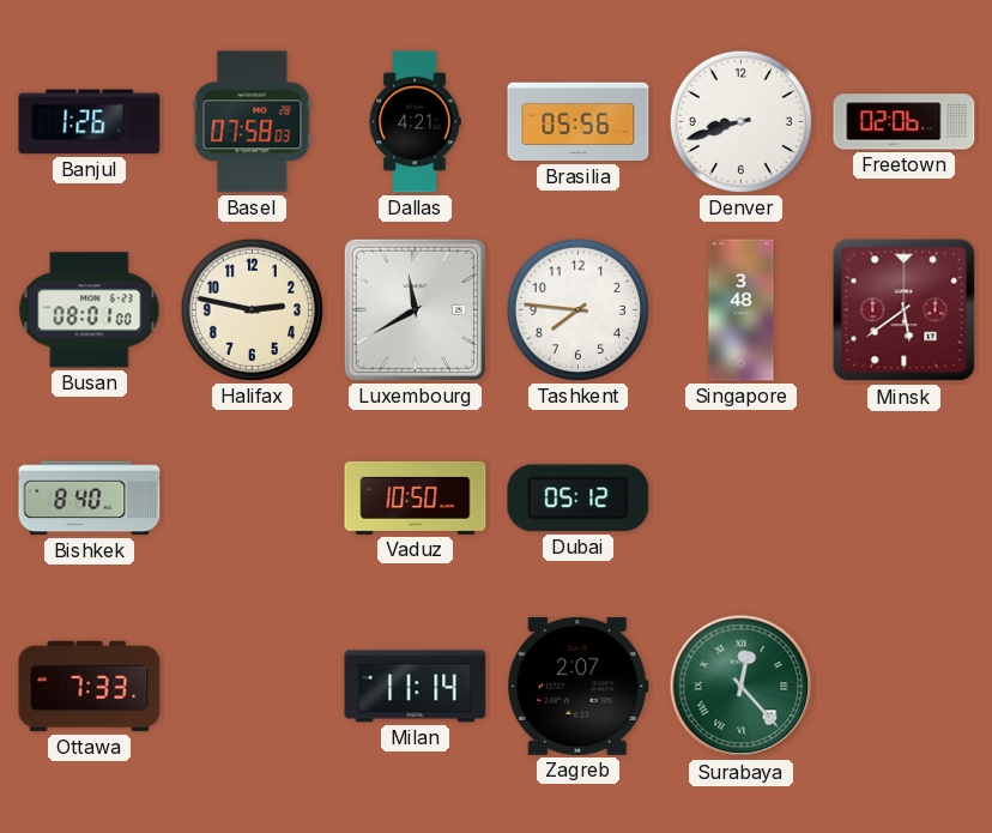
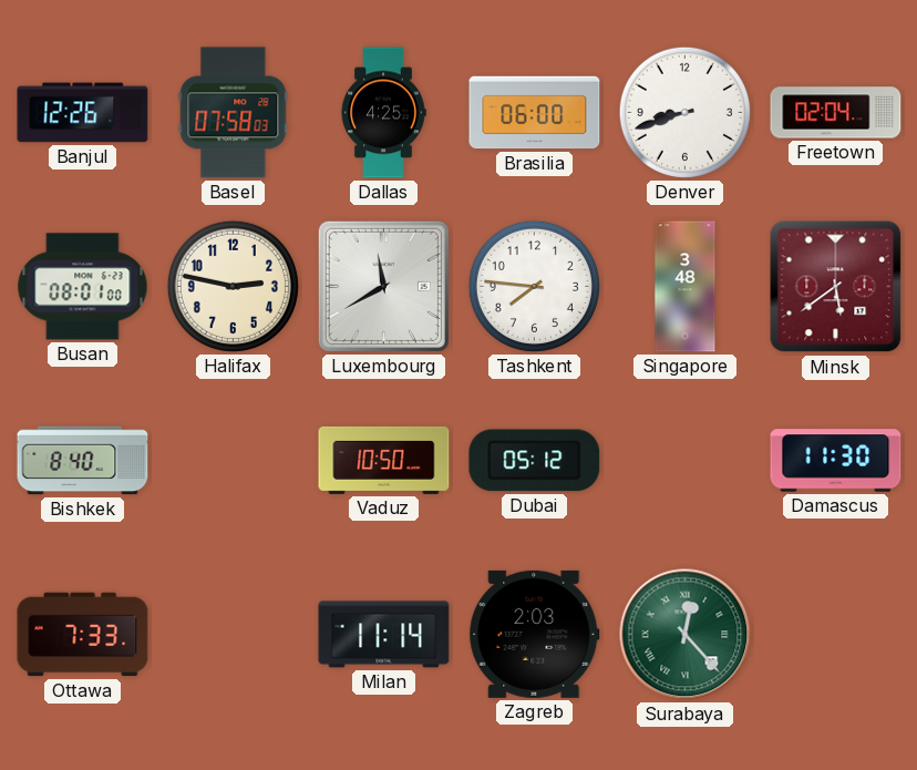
Banjul: 1:26 -> 12:26 (83, 113)
Dallas: 4:21 -> 4:25 (383, 113)
Brasilia: 05:56 -> 06:00 (535, 113)
Freetown: 02:06 -> 02:04 (836, 113)
Damascus: none -> 11:30 (836, 461)
Zagreb: 2:07 -> 2:03 (535, 634)
